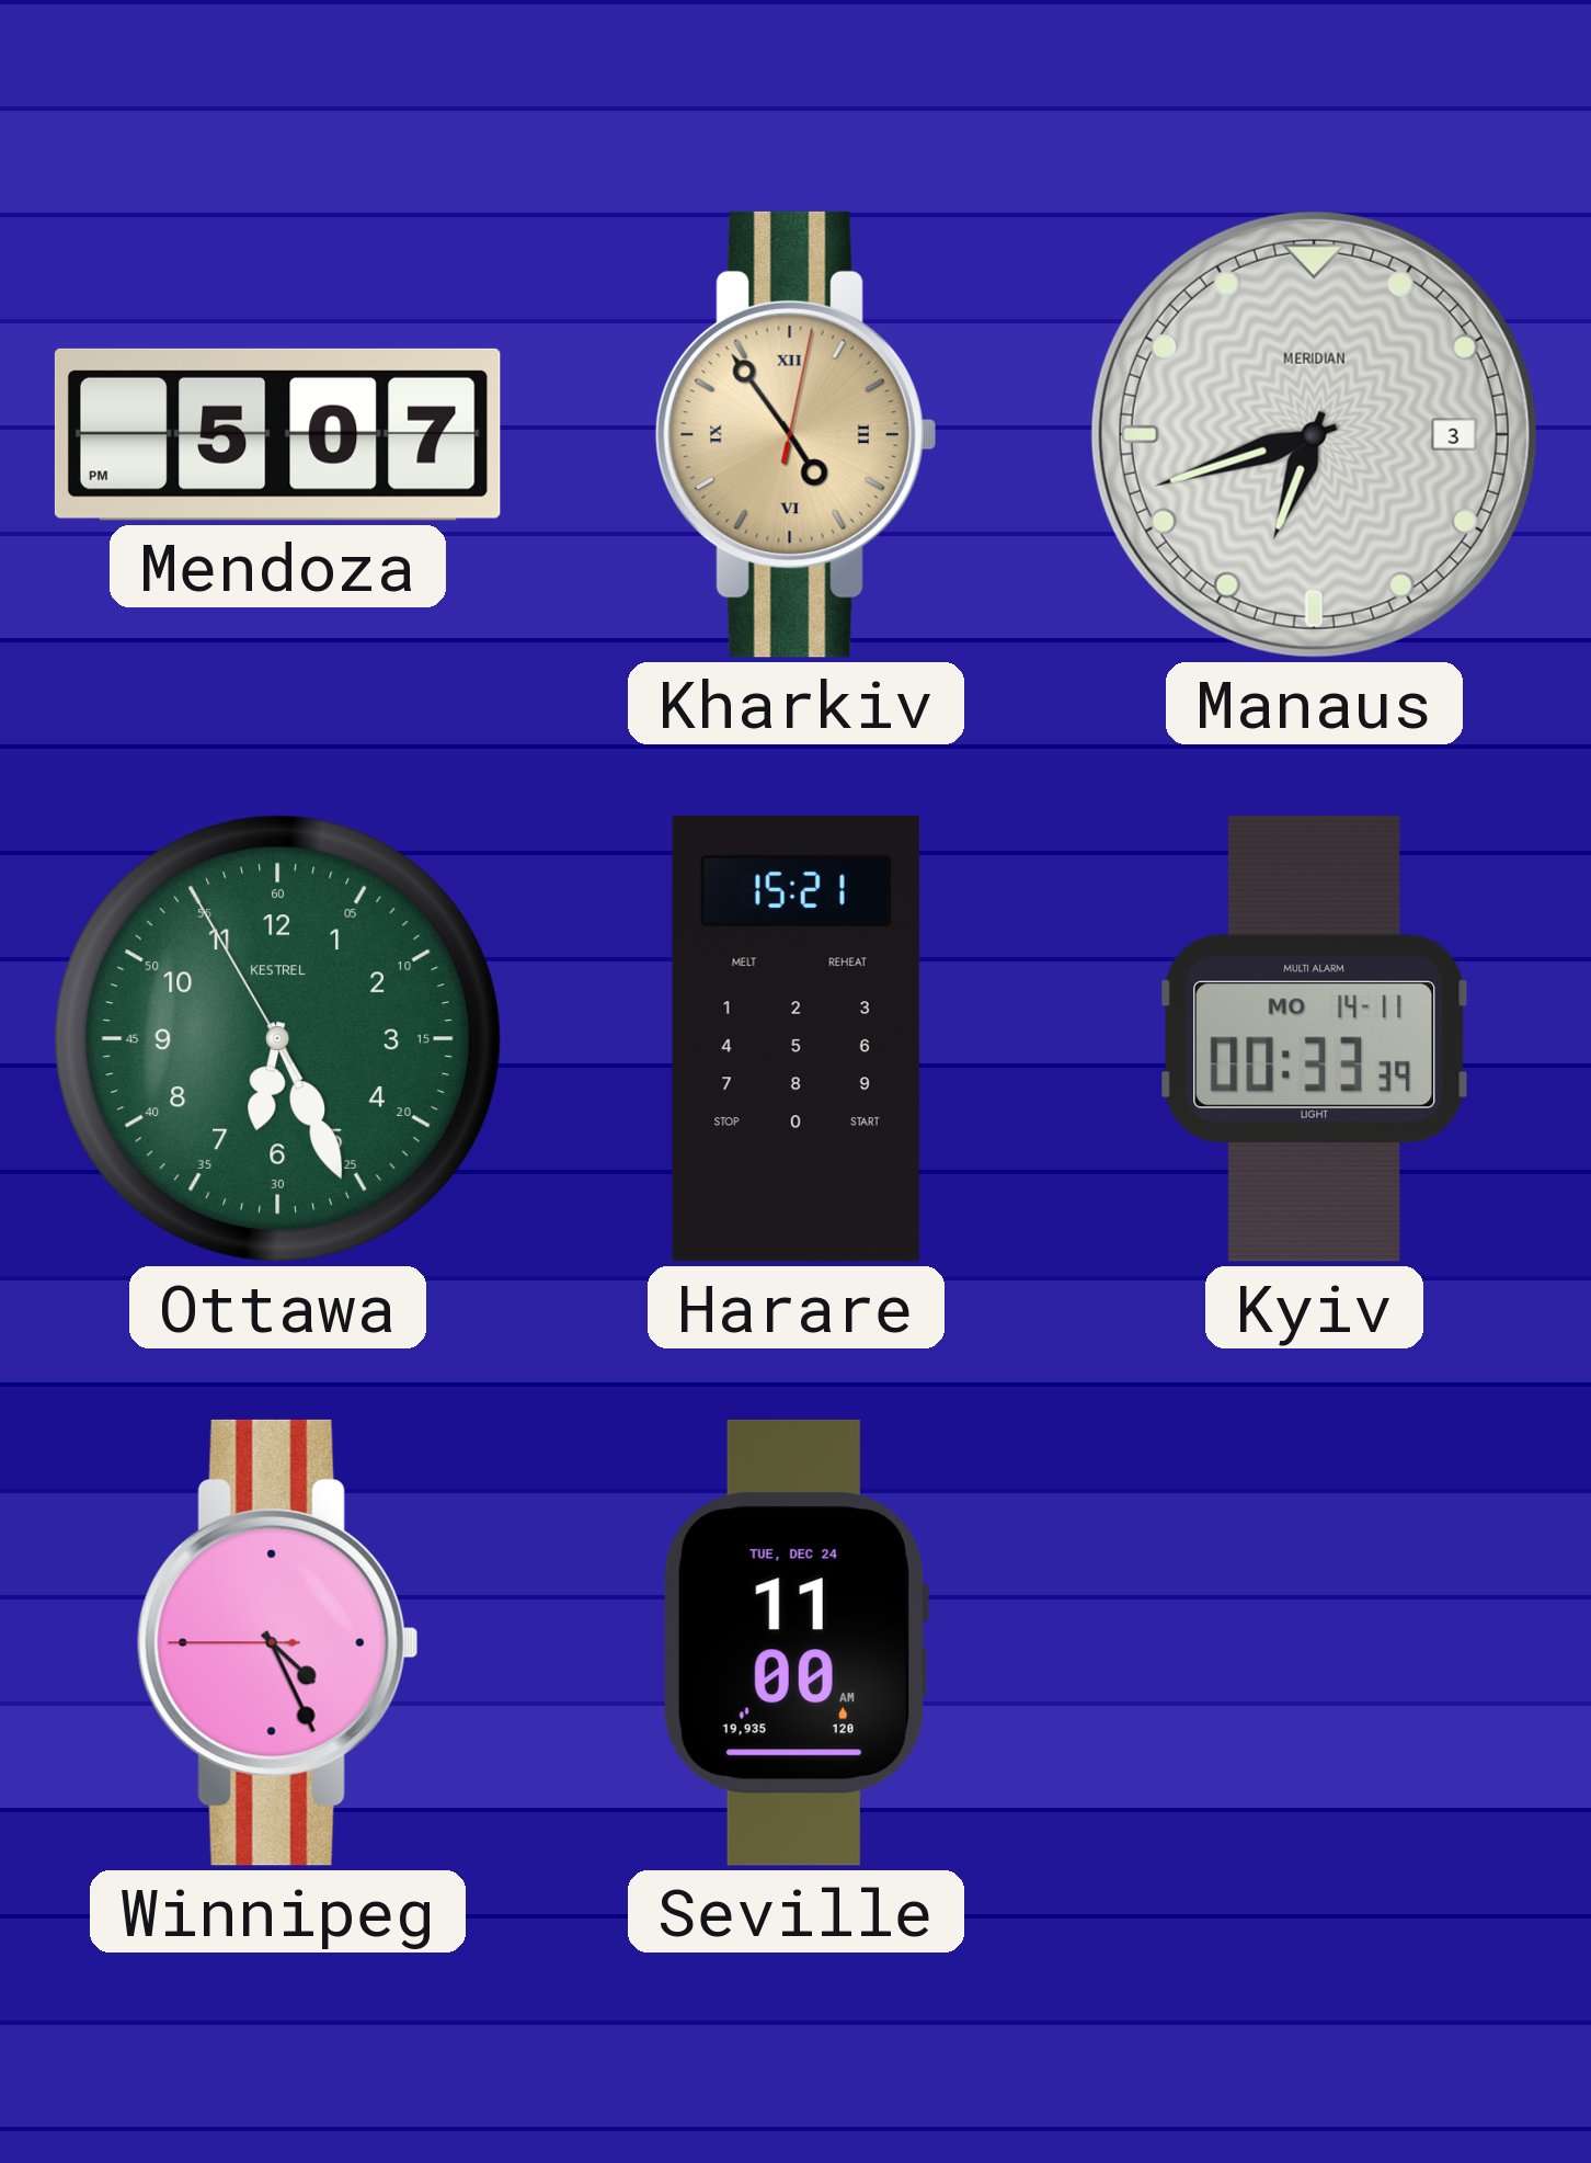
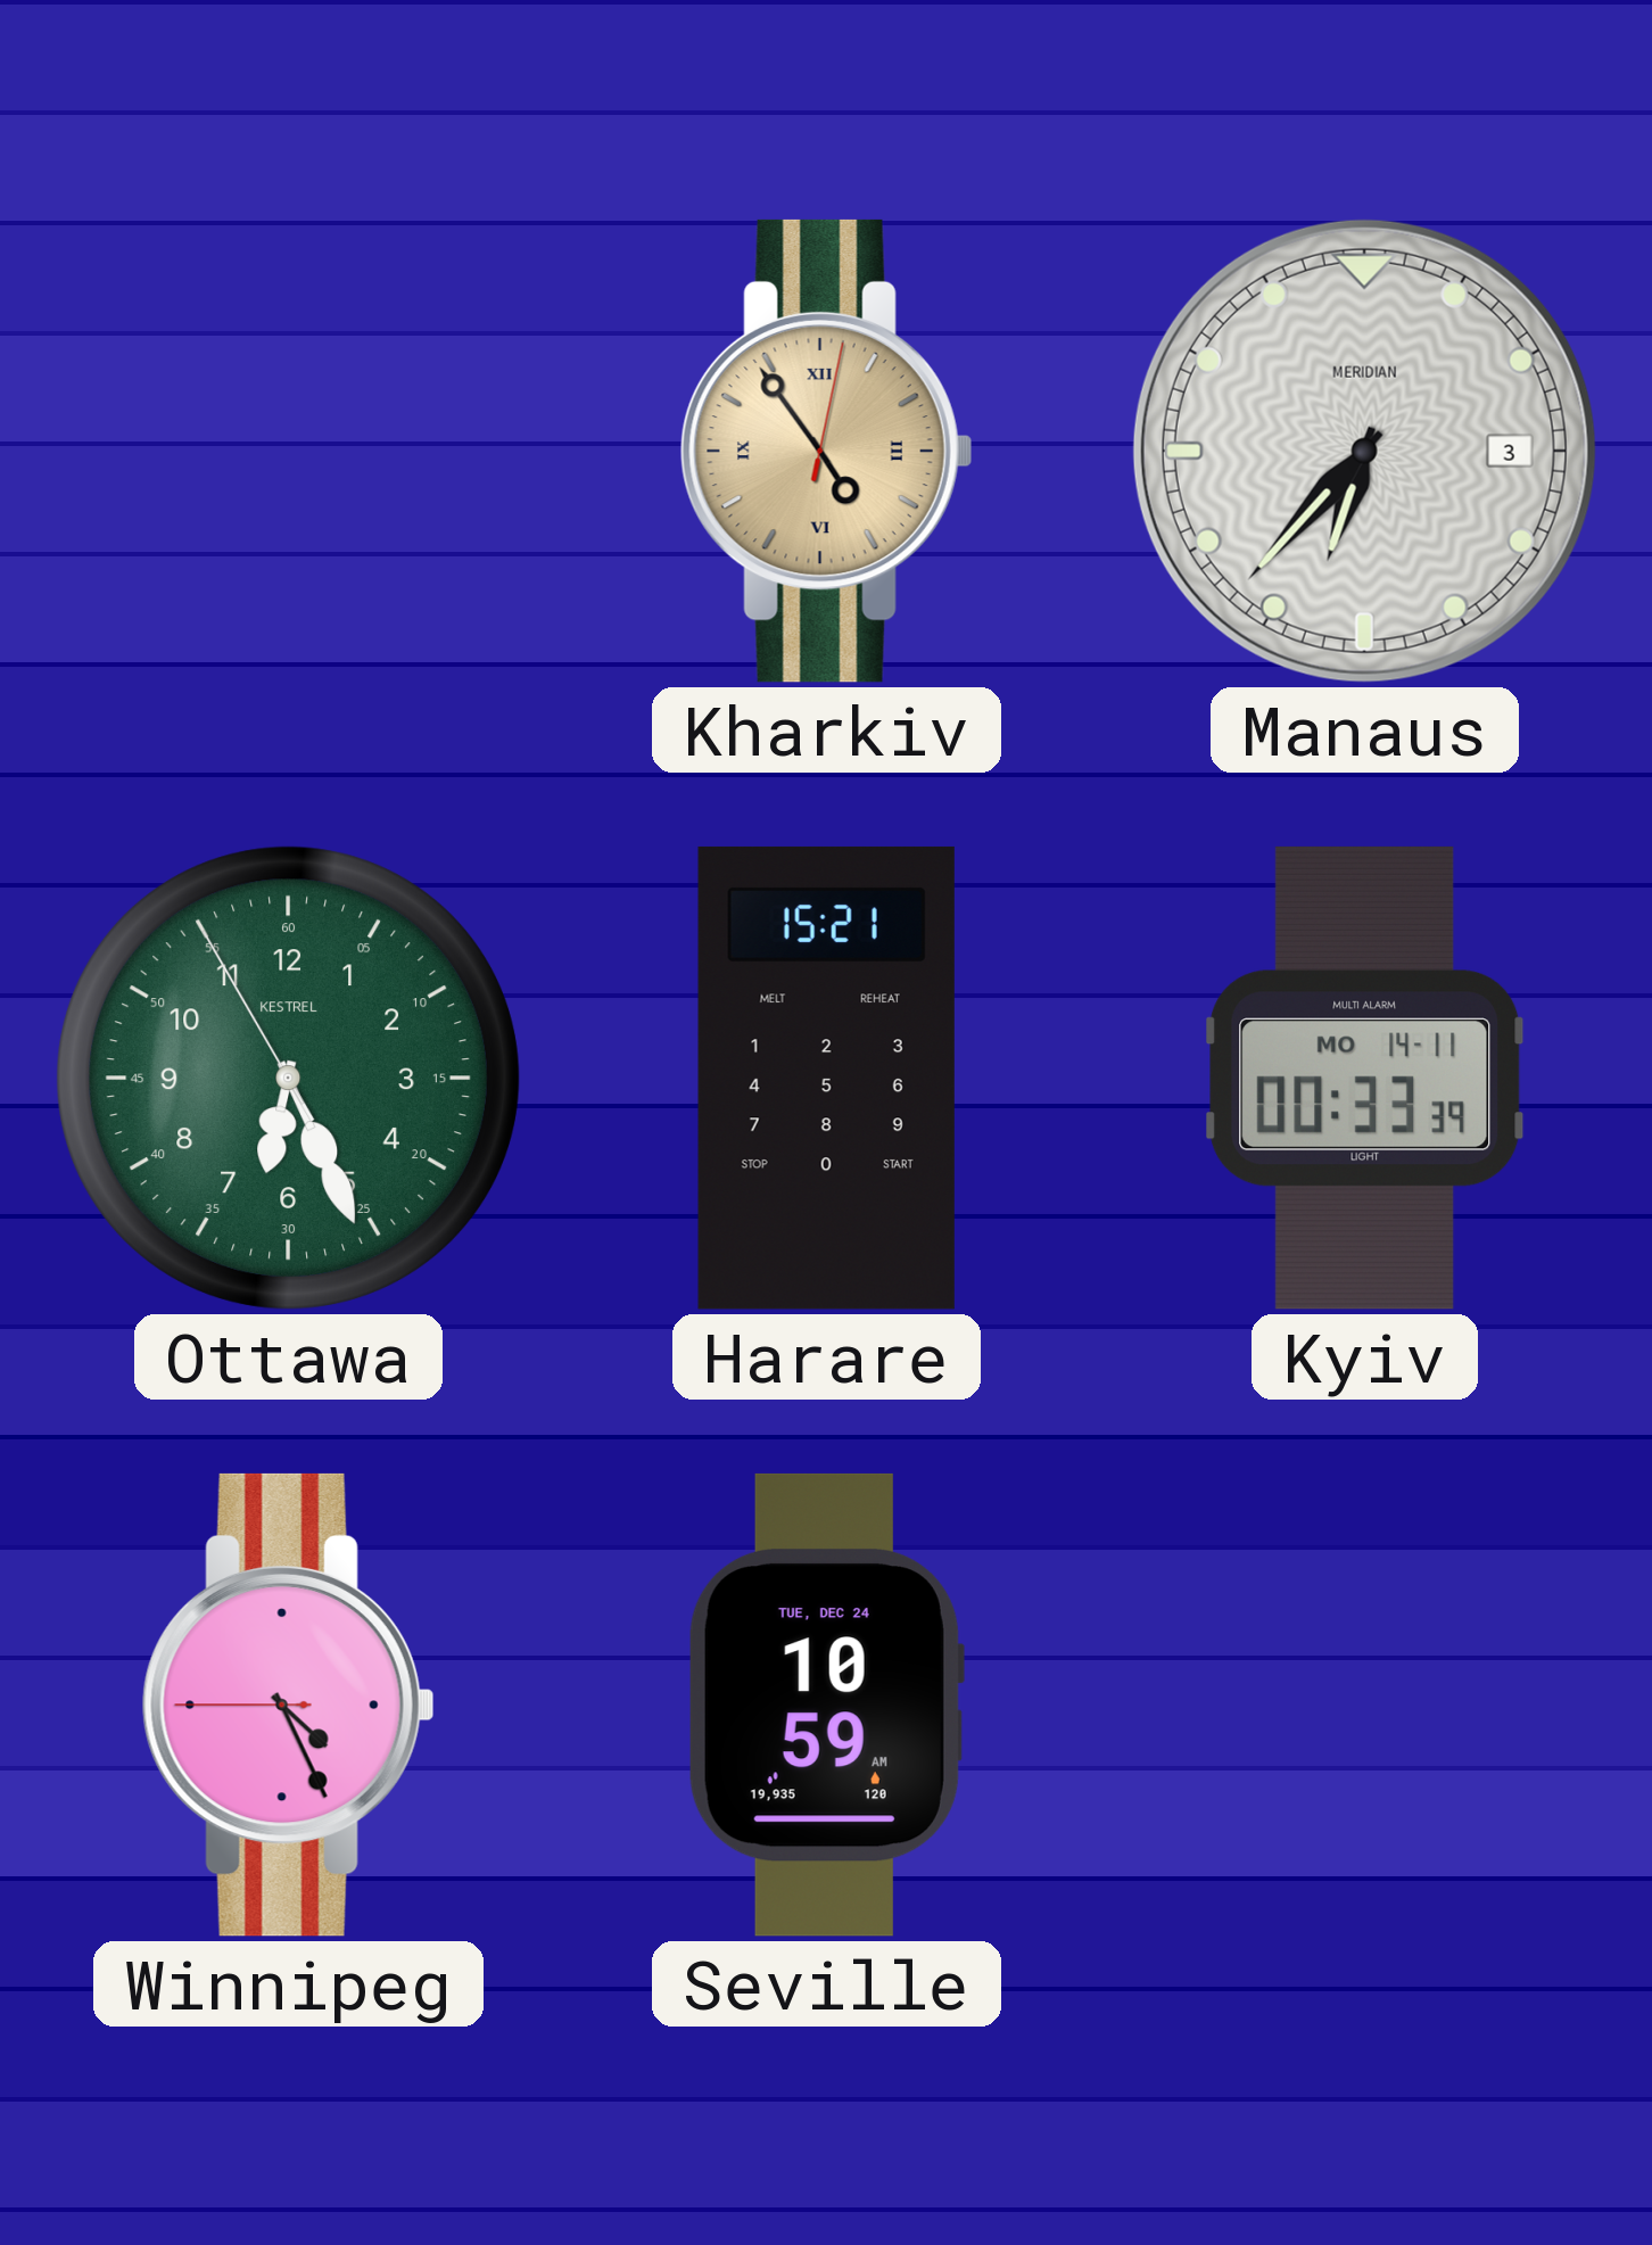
Mendoza: 5:07 -> none (277, 434)
Manaus: 6:42 -> 6:37 (1364, 451)
Seville: 11:00 -> 10:59 (826, 1705)
